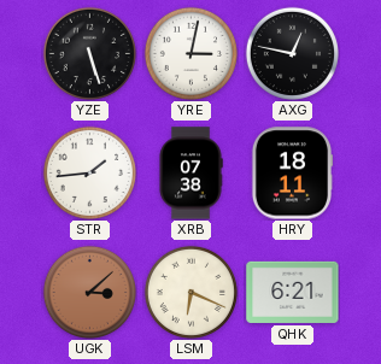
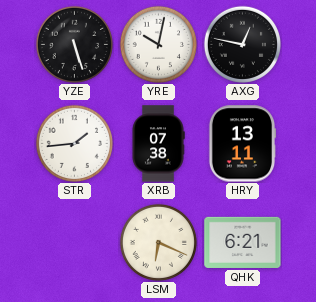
YRE: 3:02 -> 10:02 (158, 44)
HRY: 18:11 -> 13:11 (242, 144)
UGK: 3:08 -> none (89, 292)
